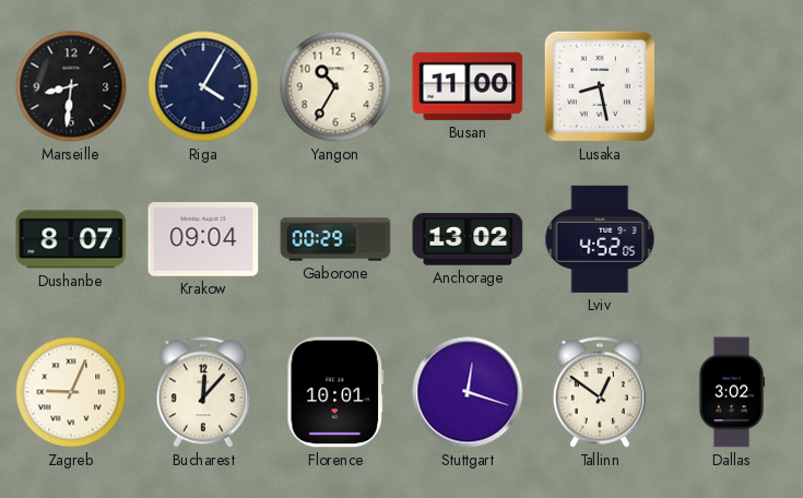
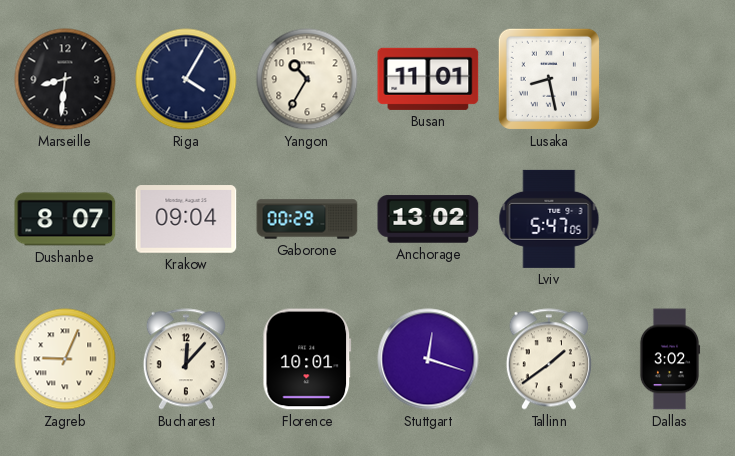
Busan: 11:00 -> 11:01 (428, 79)
Lviv: 4:52 -> 5:47 (549, 219)
Tallinn: 12:51 -> 1:39 (549, 359)
